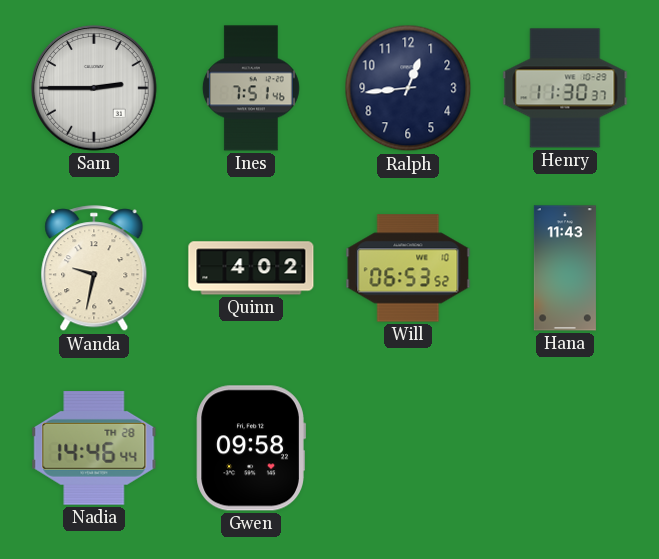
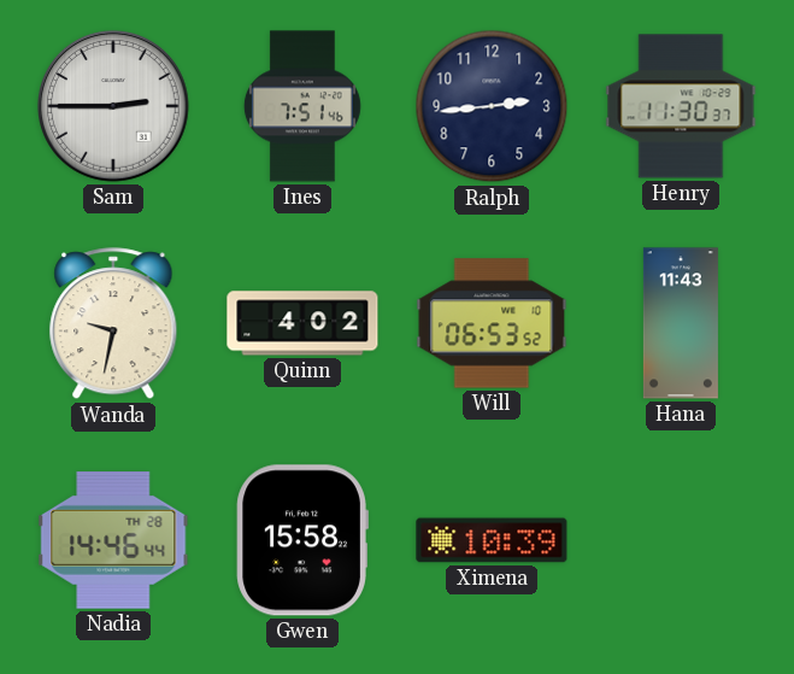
Ralph: 12:44 -> 2:44 (492, 106)
Gwen: 09:58 -> 15:58 (302, 540)
Ximena: none -> 10:39 (492, 540)
